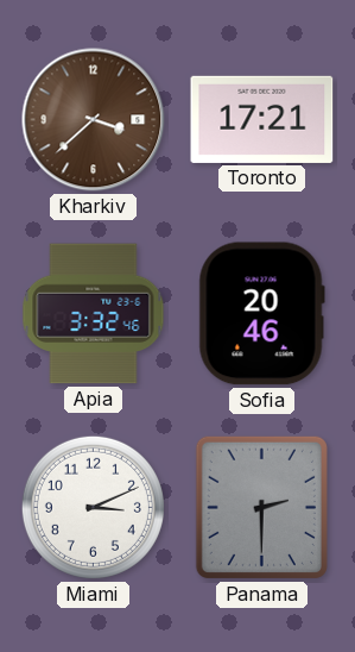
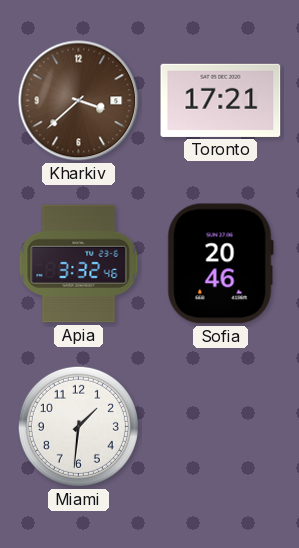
Miami: 3:11 -> 1:31 (78, 426)
Panama: 2:30 -> none (261, 507)
